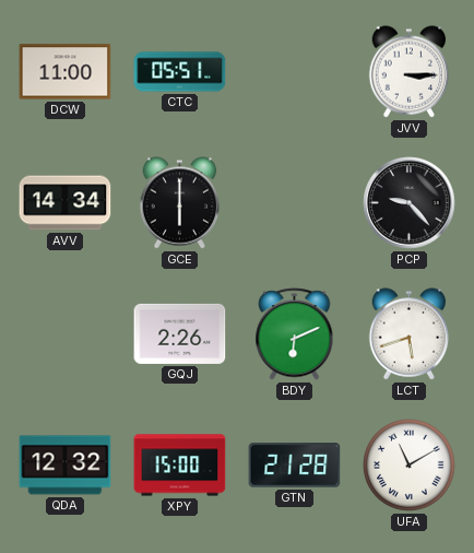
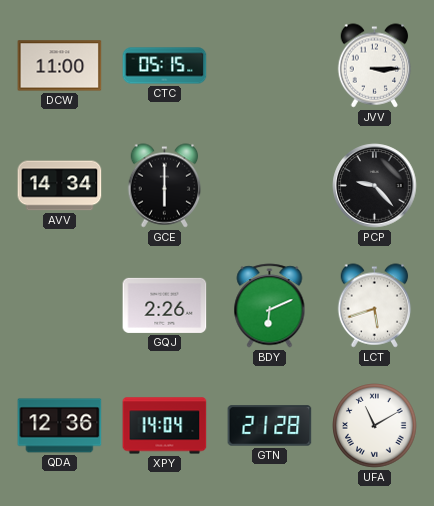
CTC: 05:51 -> 05:15 (165, 66)
QDA: 12:32 -> 12:36 (60, 426)
XPY: 15:00 -> 14:04 (165, 426)
